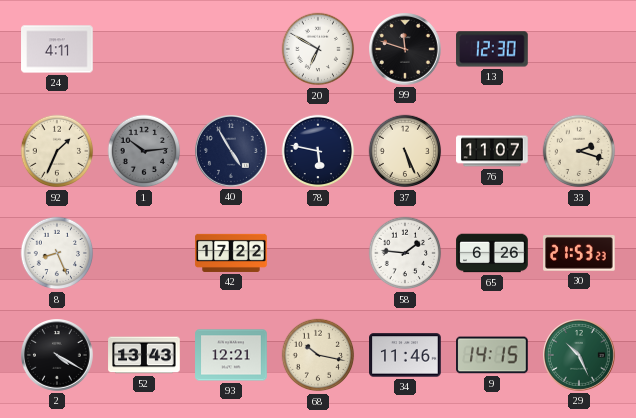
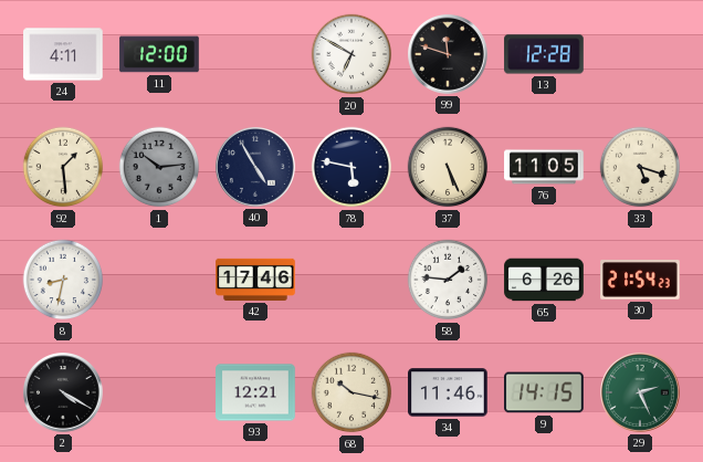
11: none -> 12:00 (159, 54)
13: 12:30 -> 12:28 (544, 54)
92: 1:34 -> 1:29 (63, 167)
76: 11:07 -> 11:05 (544, 167)
33: 2:18 -> 5:18 (640, 167)
8: 8:26 -> 8:32 (63, 280)
42: 17:22 -> 17:46 (255, 280)
30: 21:53 -> 21:54 (640, 280)
52: 13:43 -> none (144, 355)
29: 10:26 -> 2:26 (641, 393)
